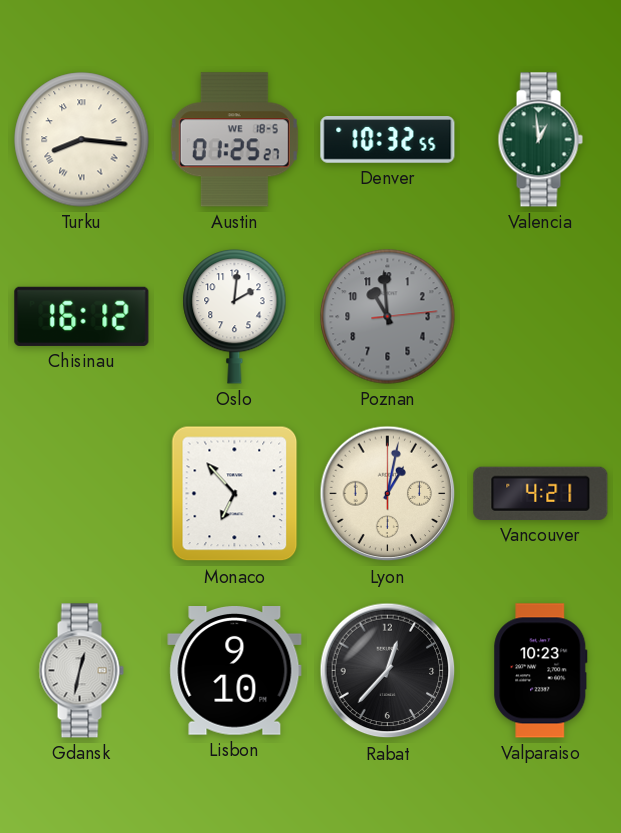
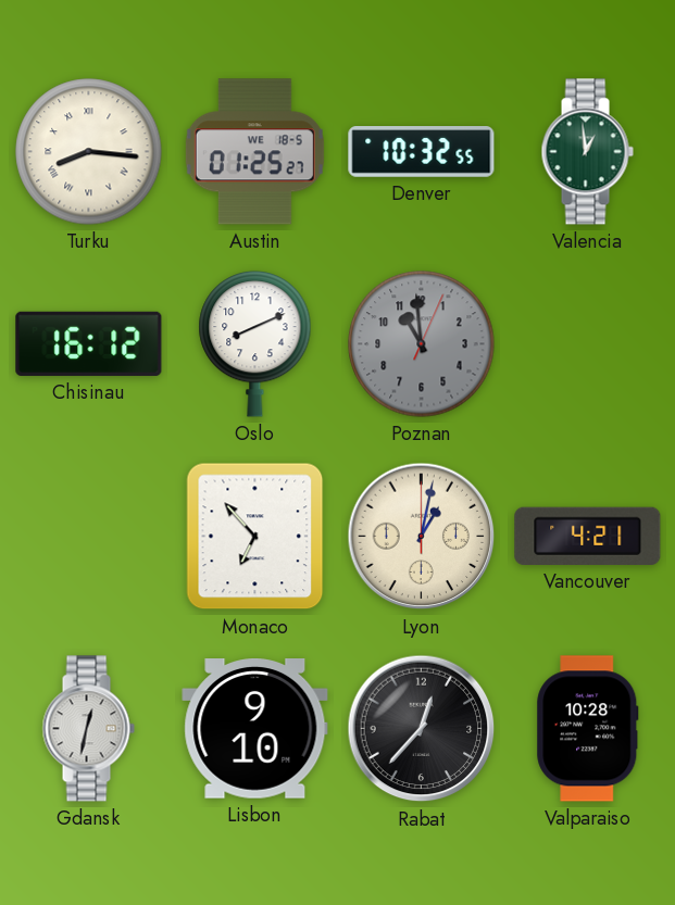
Oslo: 2:01 -> 8:11 (255, 343)
Poznan: 10:59:14 -> 10:59:04 (422, 344)
Valparaiso: 10:23 -> 10:28 (588, 729)
